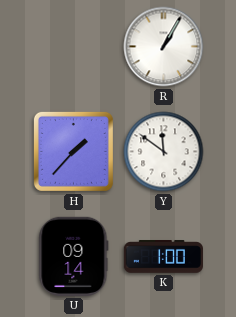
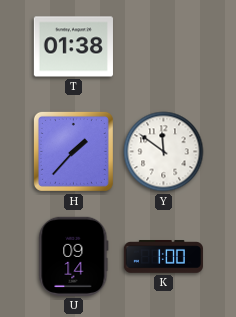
T: none -> 01:38 (73, 47)
R: 1:05 -> none (164, 47)
